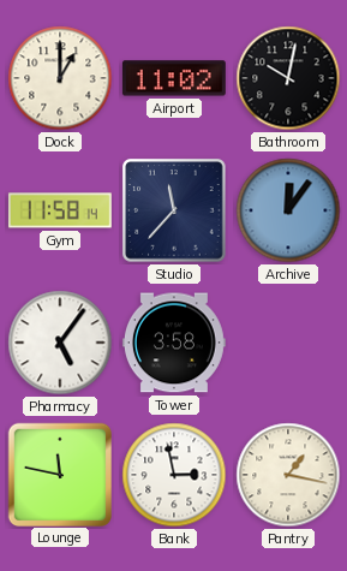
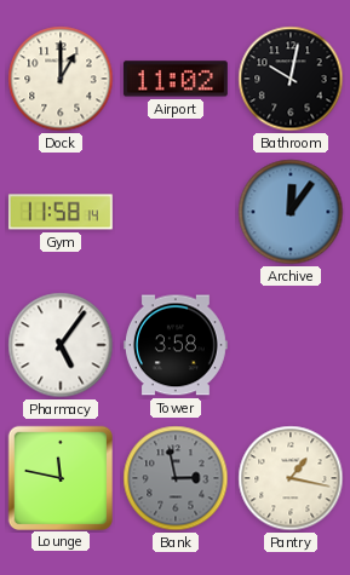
Studio: 11:37 -> none (174, 210)
Bank dial: white -> grey (176, 478)
